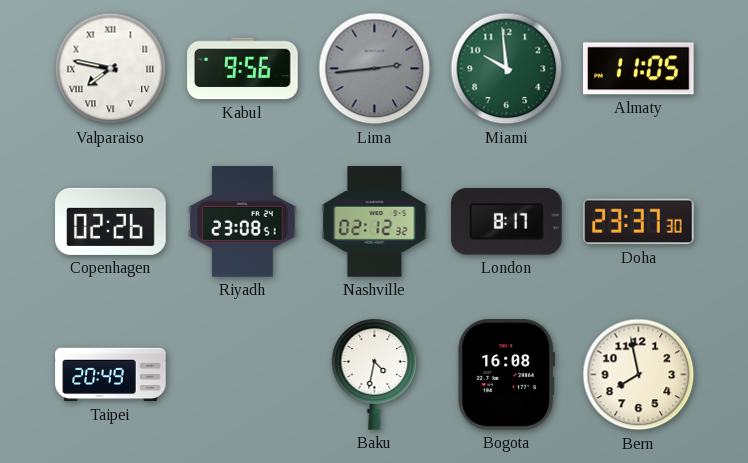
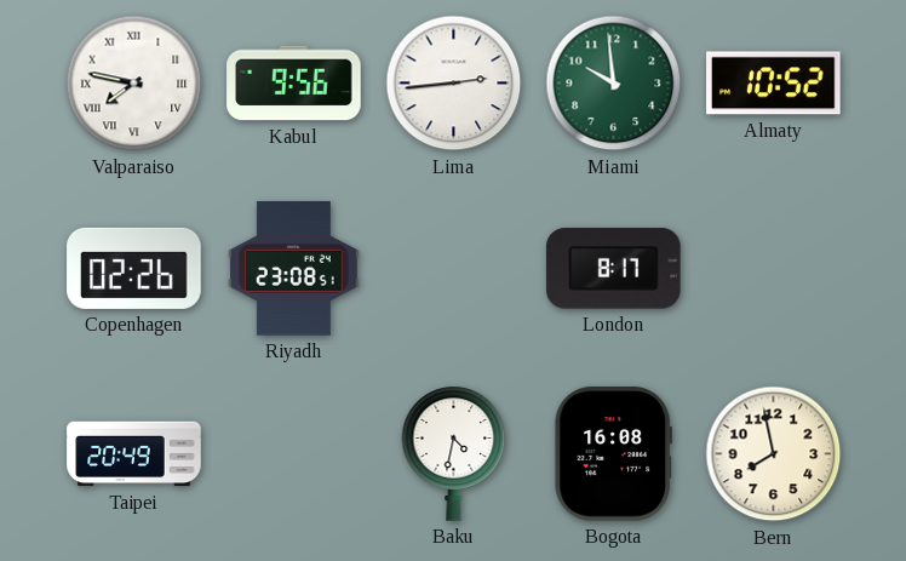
Lima dial: grey -> white (454, 84)
Almaty: 11:05 -> 10:52 (774, 84)
Nashville: 02:12 -> none (375, 222)
Doha: 23:37 -> none (639, 222)
